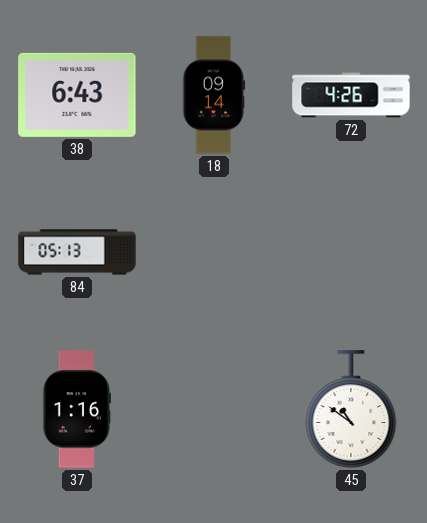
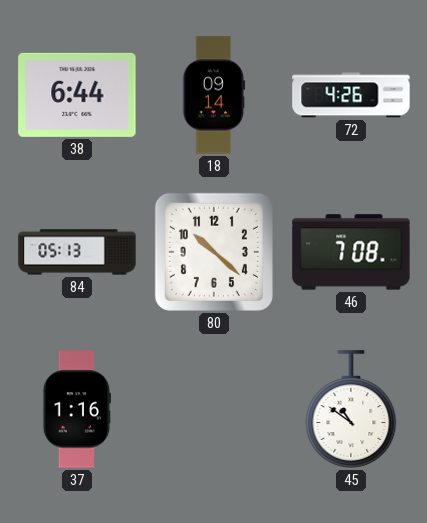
38: 6:43 -> 6:44 (77, 95)
80: none -> 10:22 (214, 252)
46: none -> 7:08 (351, 252)
